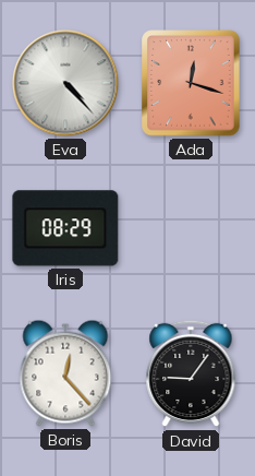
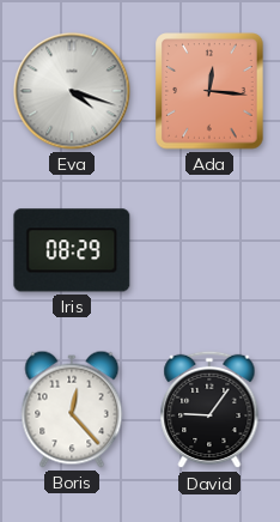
Eva: 4:23 -> 4:18 (72, 91)
Ada: 12:18 -> 12:16 (209, 91)
